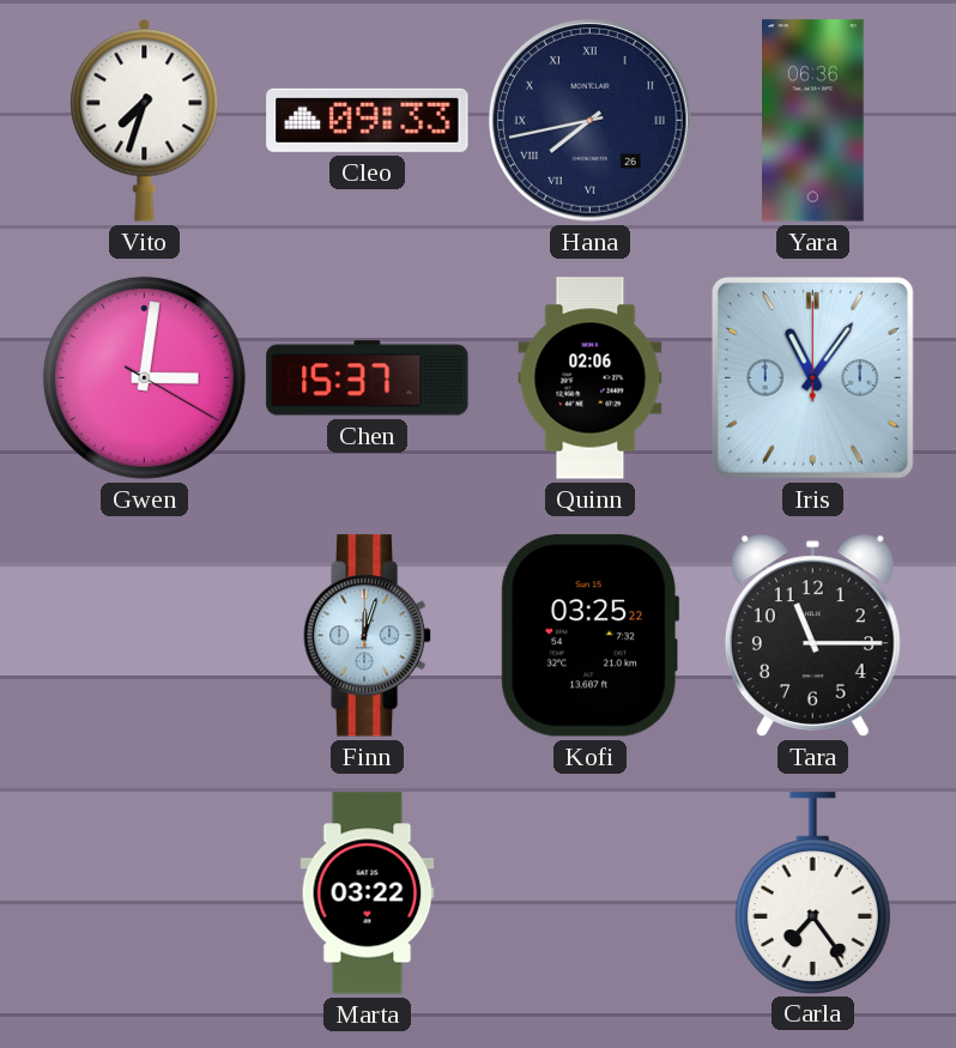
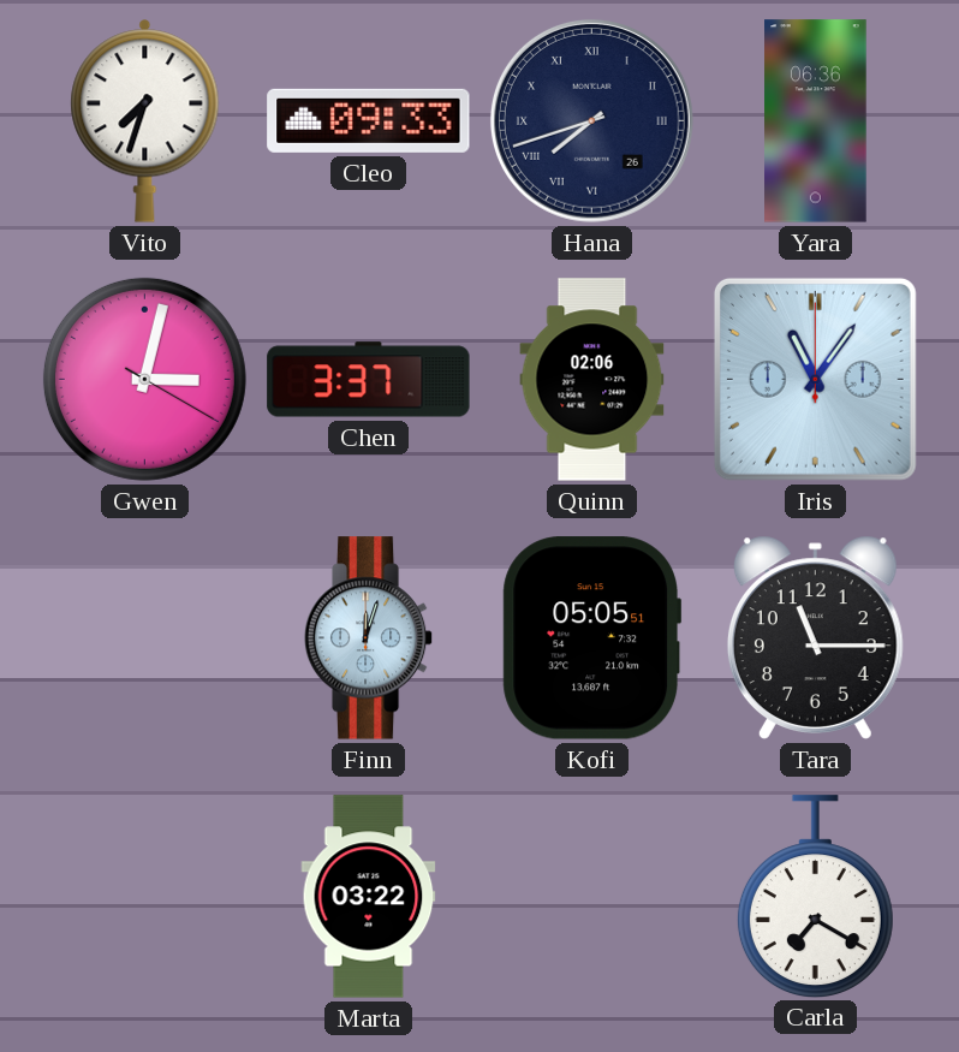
Hana: 7:43 -> 7:42 (591, 120)
Gwen: 3:01 -> 3:02 (144, 379)
Chen: 15:37 -> 3:37 (369, 380)
Kofi: 03:25 -> 05:05 (592, 638)
Carla: 7:24 -> 7:20 (815, 896)
